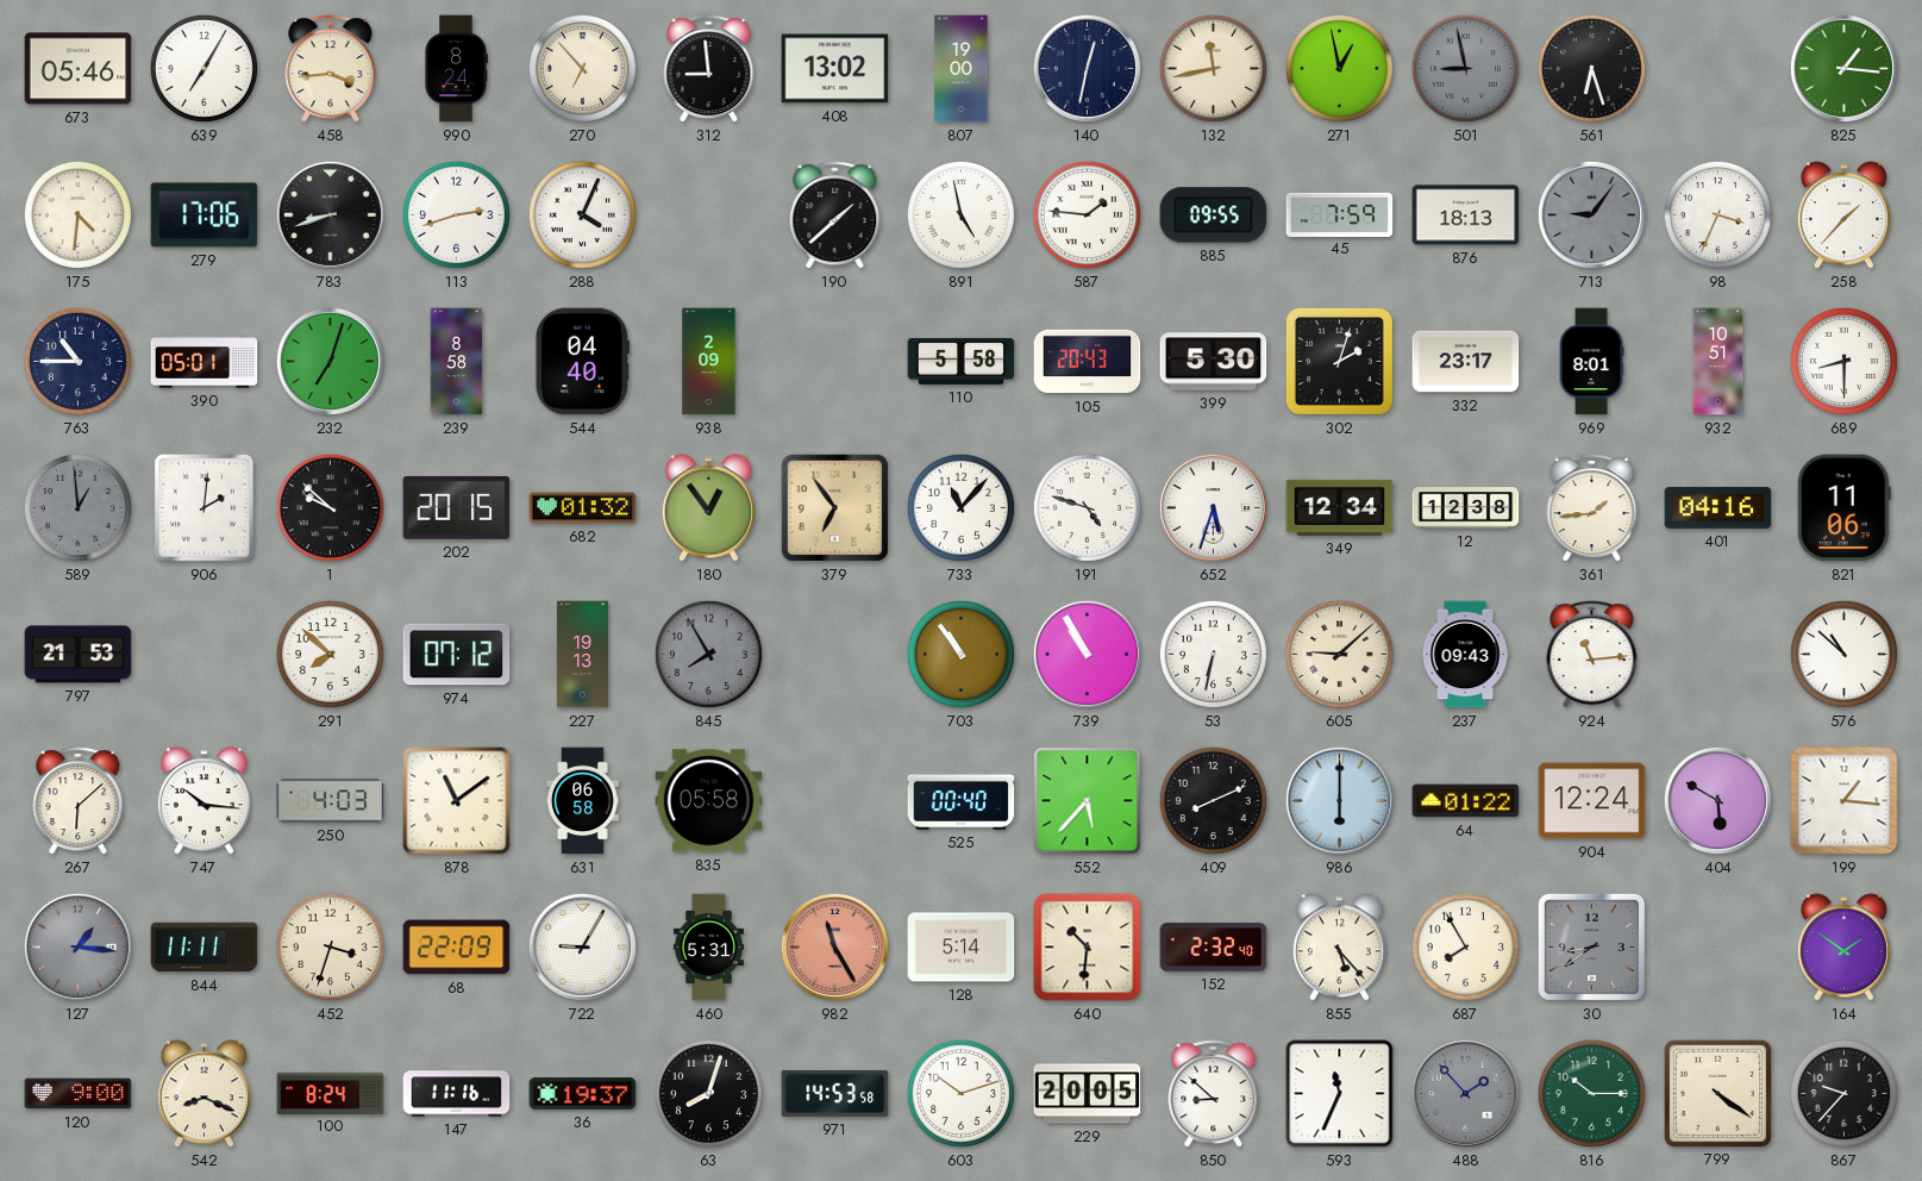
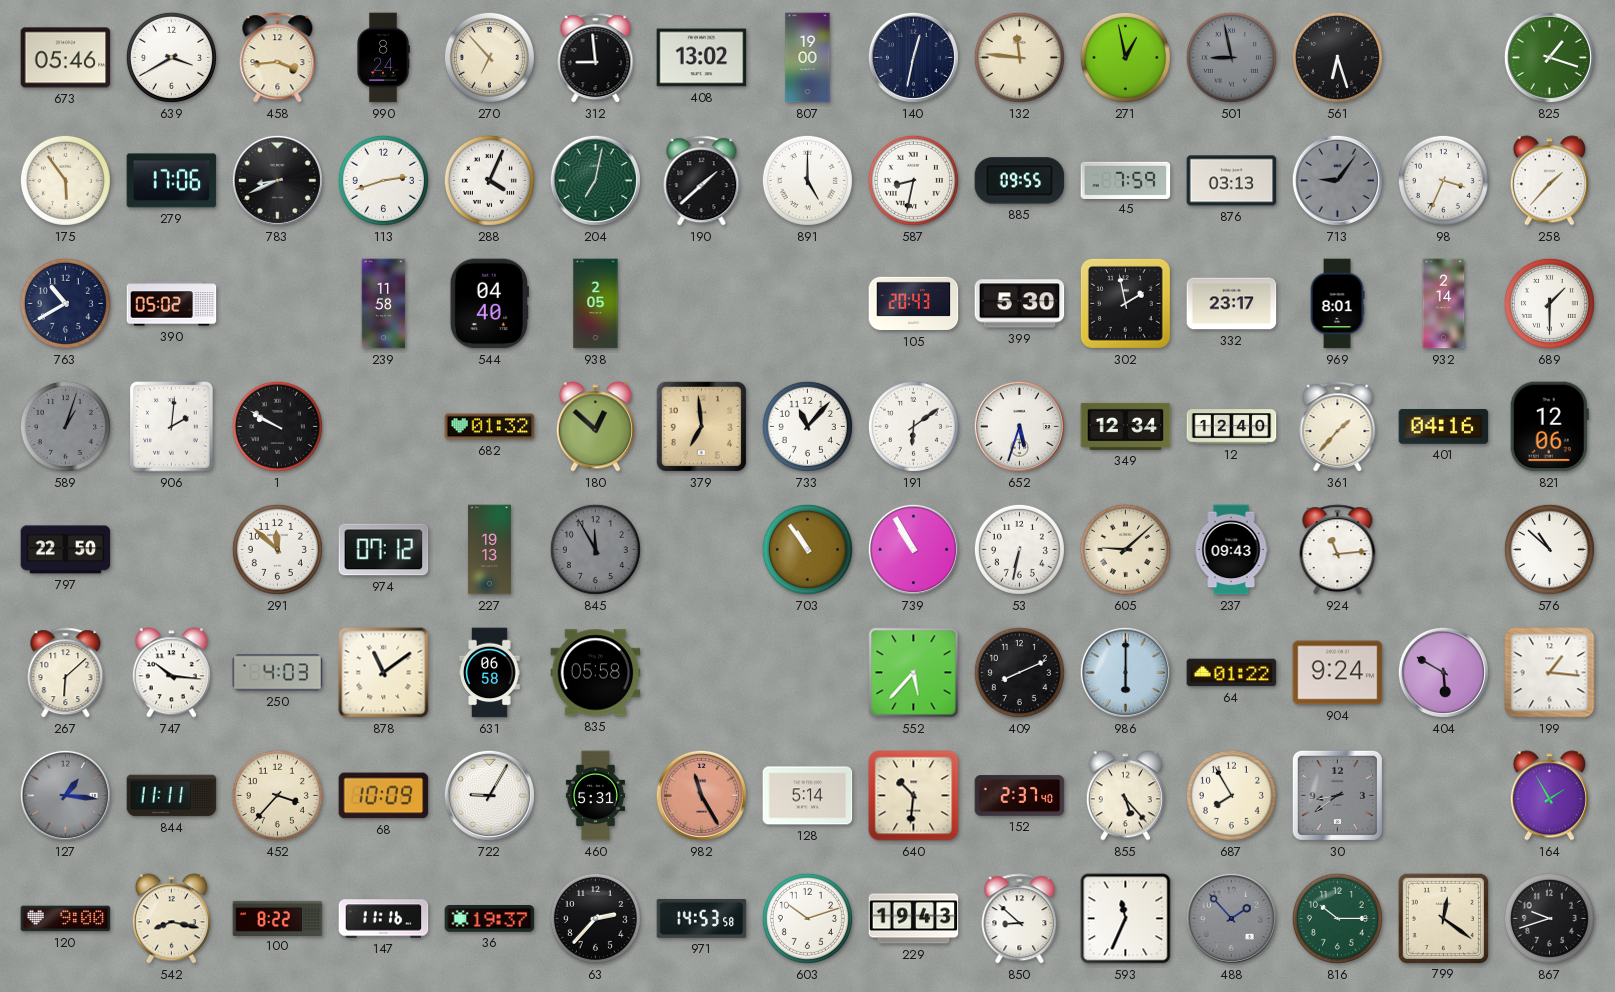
639: 7:05 -> 3:40 (171, 57)
132: 11:43 -> 11:46 (1019, 57)
825: 1:16 -> 1:18 (1549, 57)
175: 4:31 -> 5:54 (65, 180)
783: 8:42 -> 8:41 (277, 180)
204: none -> 7:02 (595, 180)
891: 4:58 -> 5:00 (807, 180)
587: 1:46 -> 8:32 (913, 180)
876: 18:13 -> 03:13 (1232, 181)
763: 10:45 -> 10:40 (65, 303)
390: 05:01 -> 05:02 (172, 304)
232: 7:03 -> none (330, 361)
239: 8:58 -> 11:58 (384, 304)
938: 2:09 -> 2:05 (596, 304)
110: 5:58 -> none (962, 361)
302: 2:03 -> 1:58 (1125, 303)
932: 10:51 -> 2:14 (1444, 304)
689: 8:30 -> 1:30 (1549, 303)
589: 12:59 -> 1:03 (65, 426)
1: 9:52 -> 9:50 (277, 426)
202: 20:15 -> none (457, 508)
180: 12:54 -> 12:52 (595, 427)
379: 6:54 -> 6:59 (701, 426)
191: 4:48 -> 6:09 (913, 426)
12: 12:38 -> 12:40 (1232, 427)
361: 1:44 -> 1:37 (1338, 427)
821: 11:06 -> 12:06 (1549, 427)
797: 21:53 -> 22:50 (66, 550)
291: 7:52 -> 11:52 (277, 549)
845: 7:55 -> 11:55 (595, 549)
525: 00:40 -> none (962, 800)
904: 12:24 -> 9:24 (1338, 673)
452: 3:33 -> 3:37 (277, 795)
68: 22:09 -> 10:09 (384, 796)
152: 2:32 -> 2:37 (1020, 796)
164: 1:51 -> 1:55 (1549, 796)
542: 8:19 -> 8:17 (171, 919)
100: 8:24 -> 8:22 (278, 918)
63: 8:03 -> 2:37 (595, 918)
229: 20:05 -> 19:43 (914, 919)
799: 4:21 -> 12:21 (1443, 918)
867: 9:37 -> 9:42 (1549, 918)
